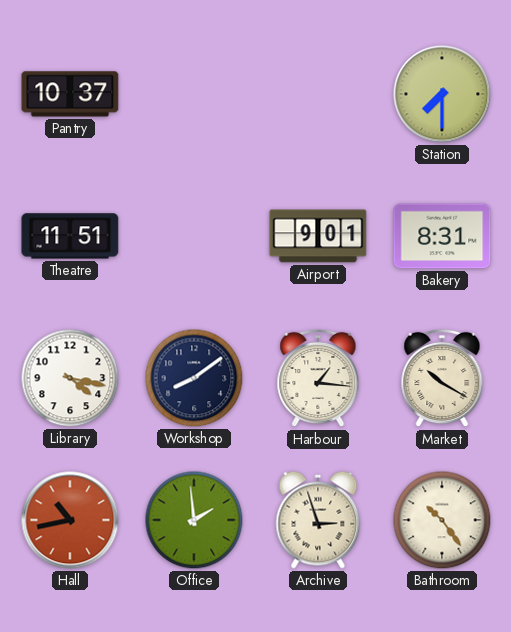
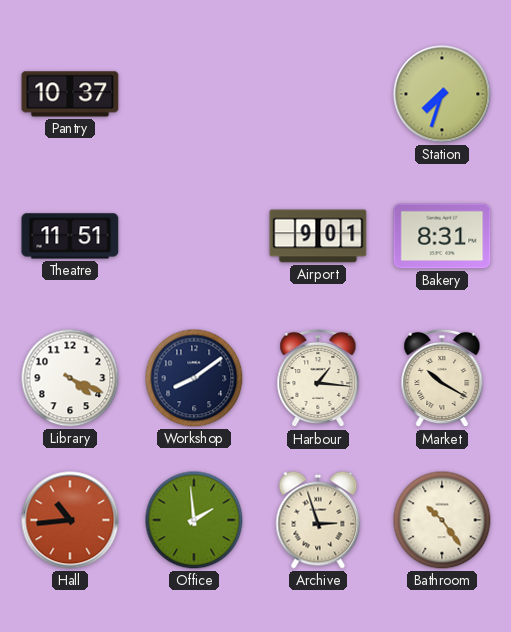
Station: 7:30 -> 7:33 (442, 94)
Library: 4:17 -> 4:19 (70, 378)
Hall: 10:43 -> 10:44 (70, 520)
